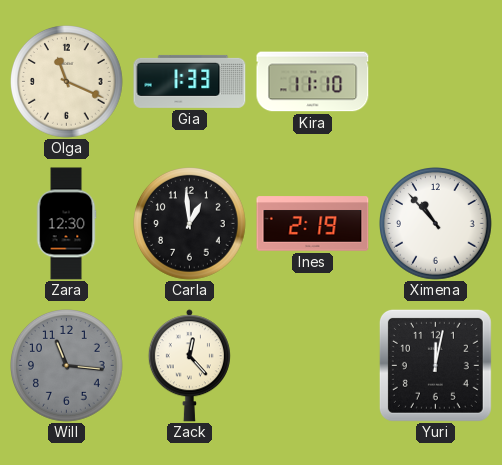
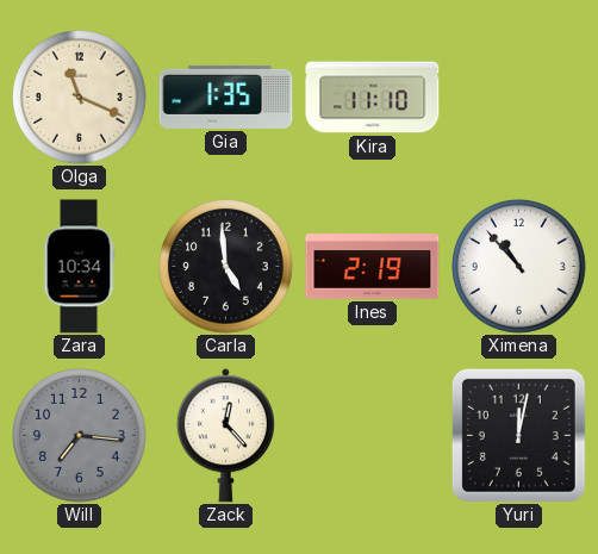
Gia: 1:33 -> 1:35 (226, 97)
Zara: 12:30 -> 10:34 (79, 267)
Carla: 12:59 -> 4:59 (226, 267)
Will: 11:16 -> 7:16 (80, 436)
